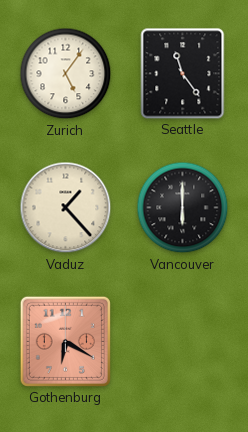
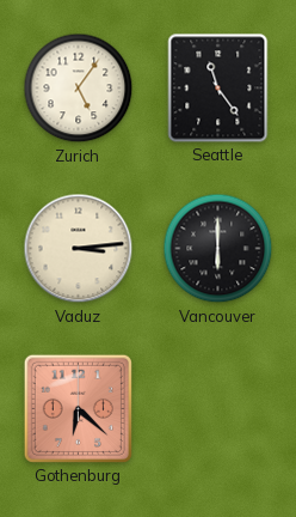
Vaduz: 1:23 -> 3:14 (79, 249)
Gothenburg: 6:20 -> 6:22 (78, 408)
